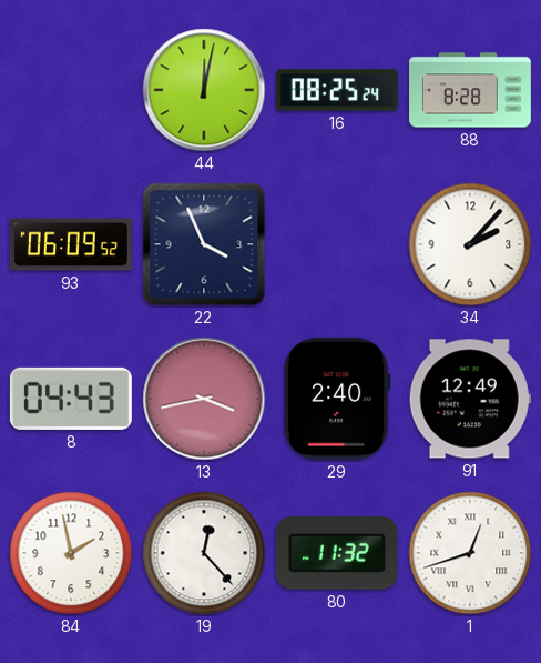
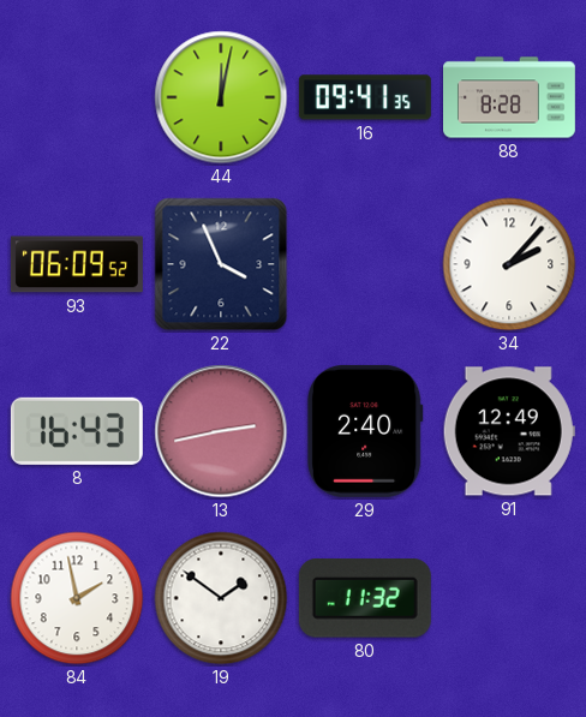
16: 08:25 -> 09:41 (365, 97)
8: 04:43 -> 16:43 (77, 431)
13: 3:43 -> 2:43 (221, 431)
19: 12:23 -> 1:51 (221, 598)
1: 12:42 -> none (470, 553)
